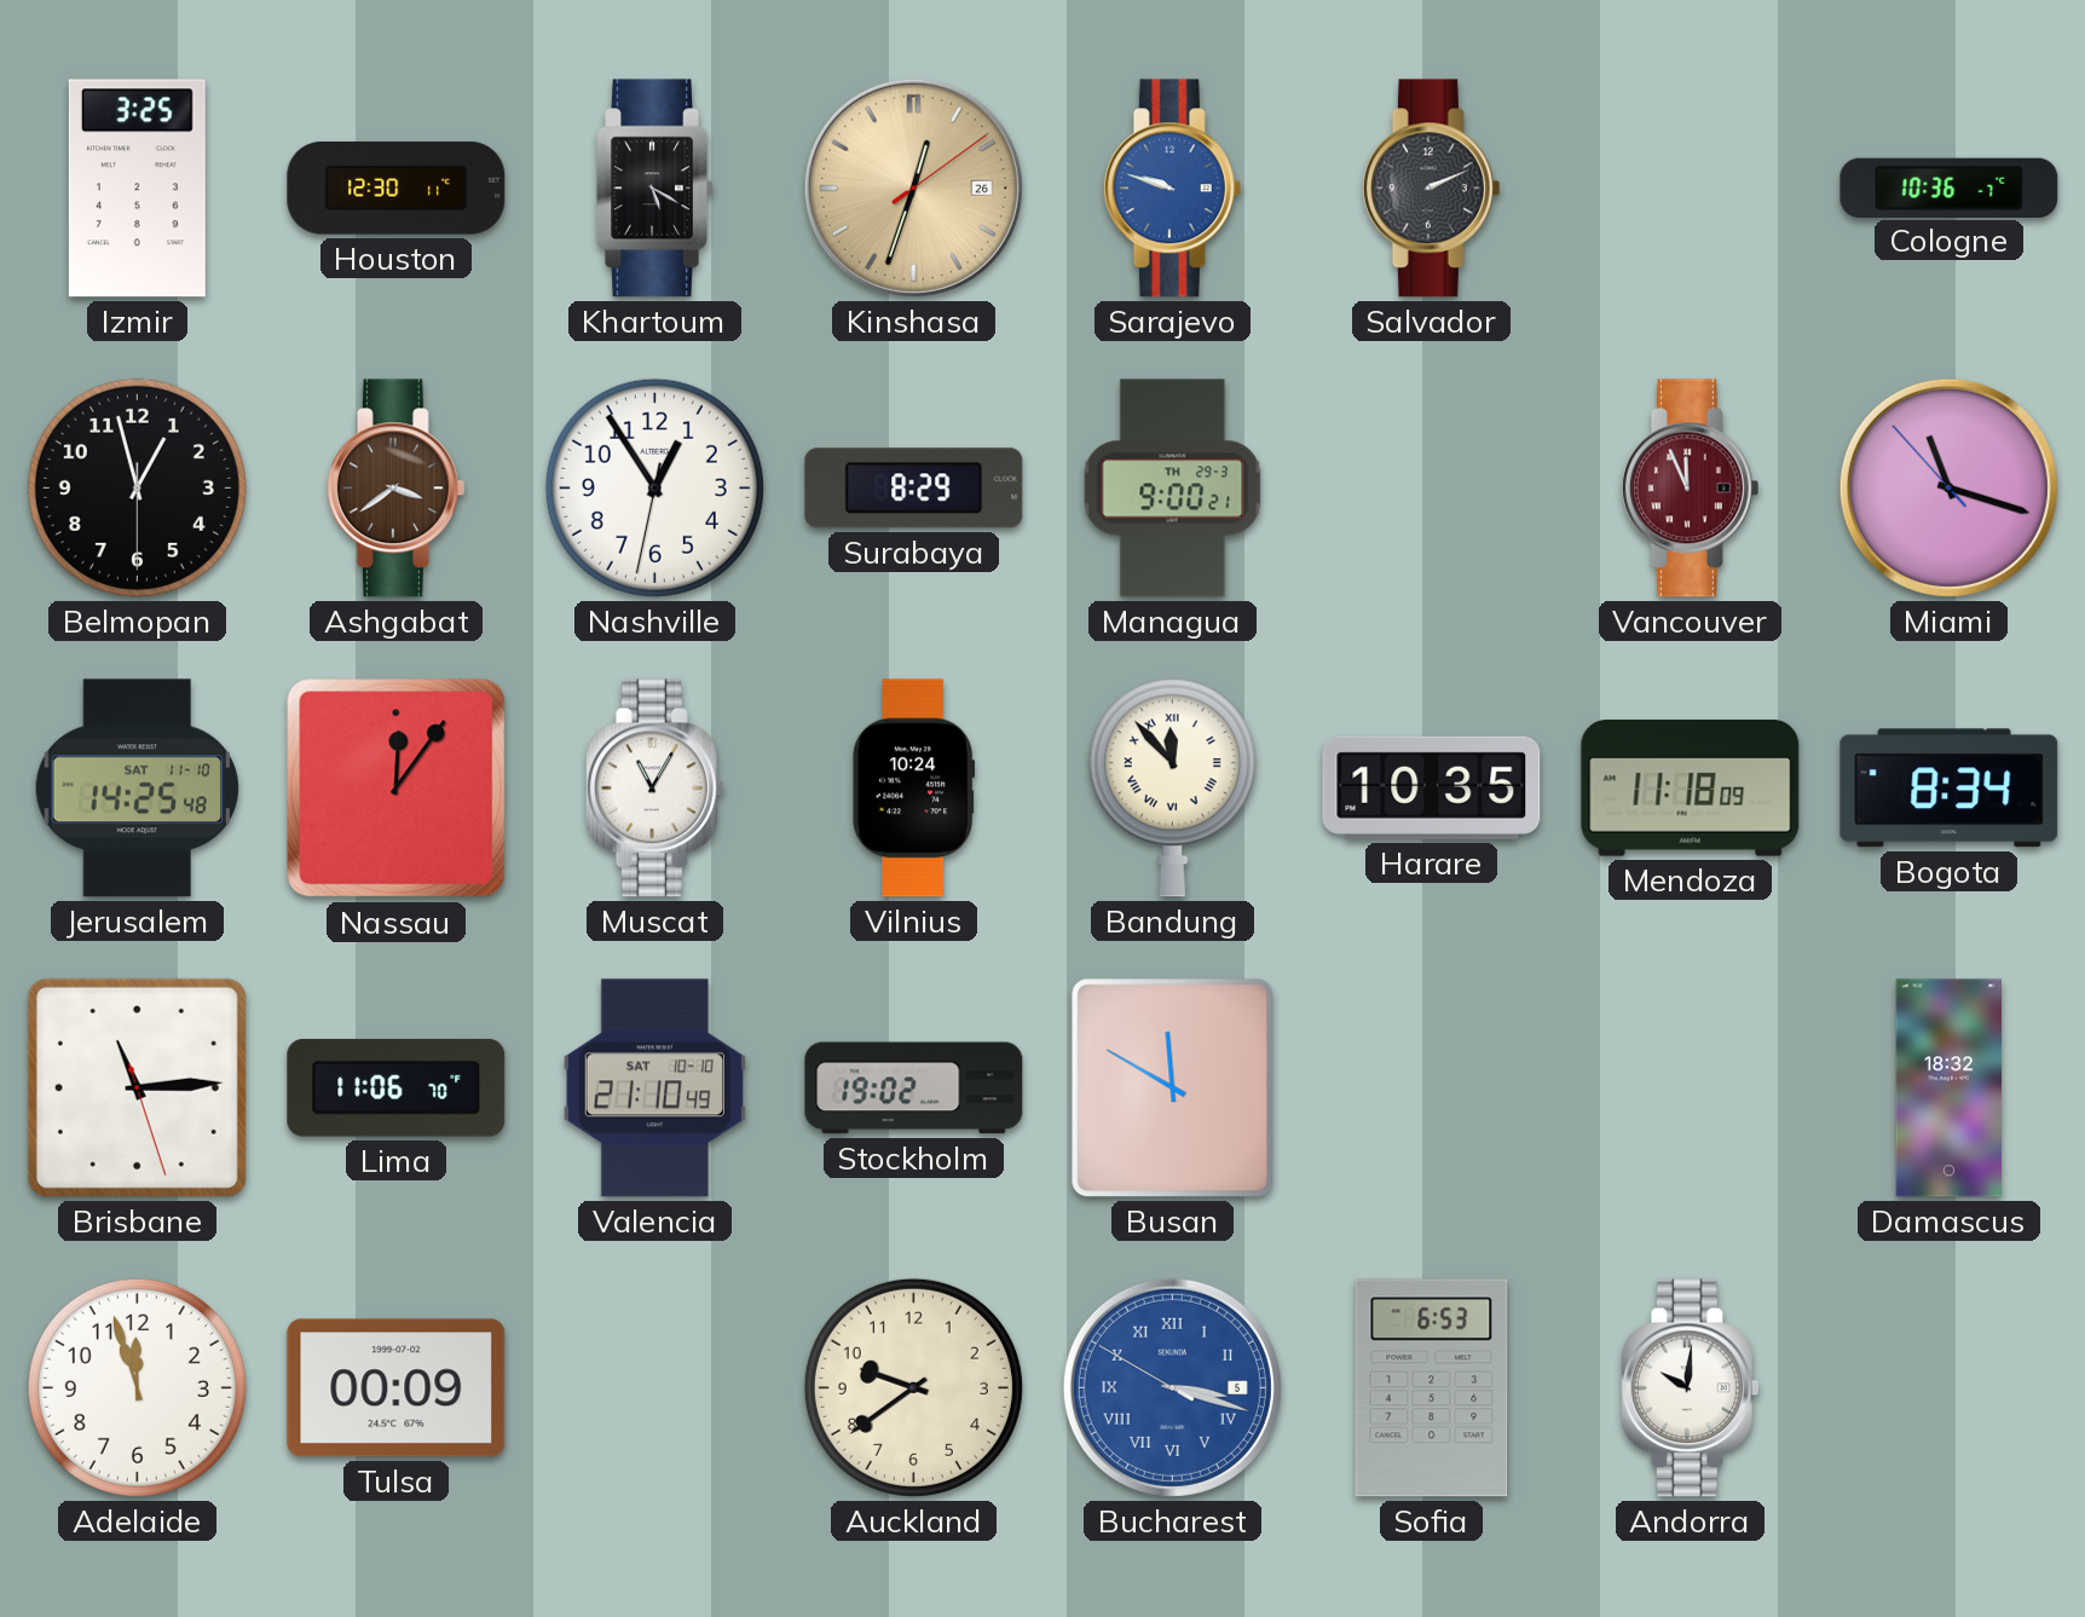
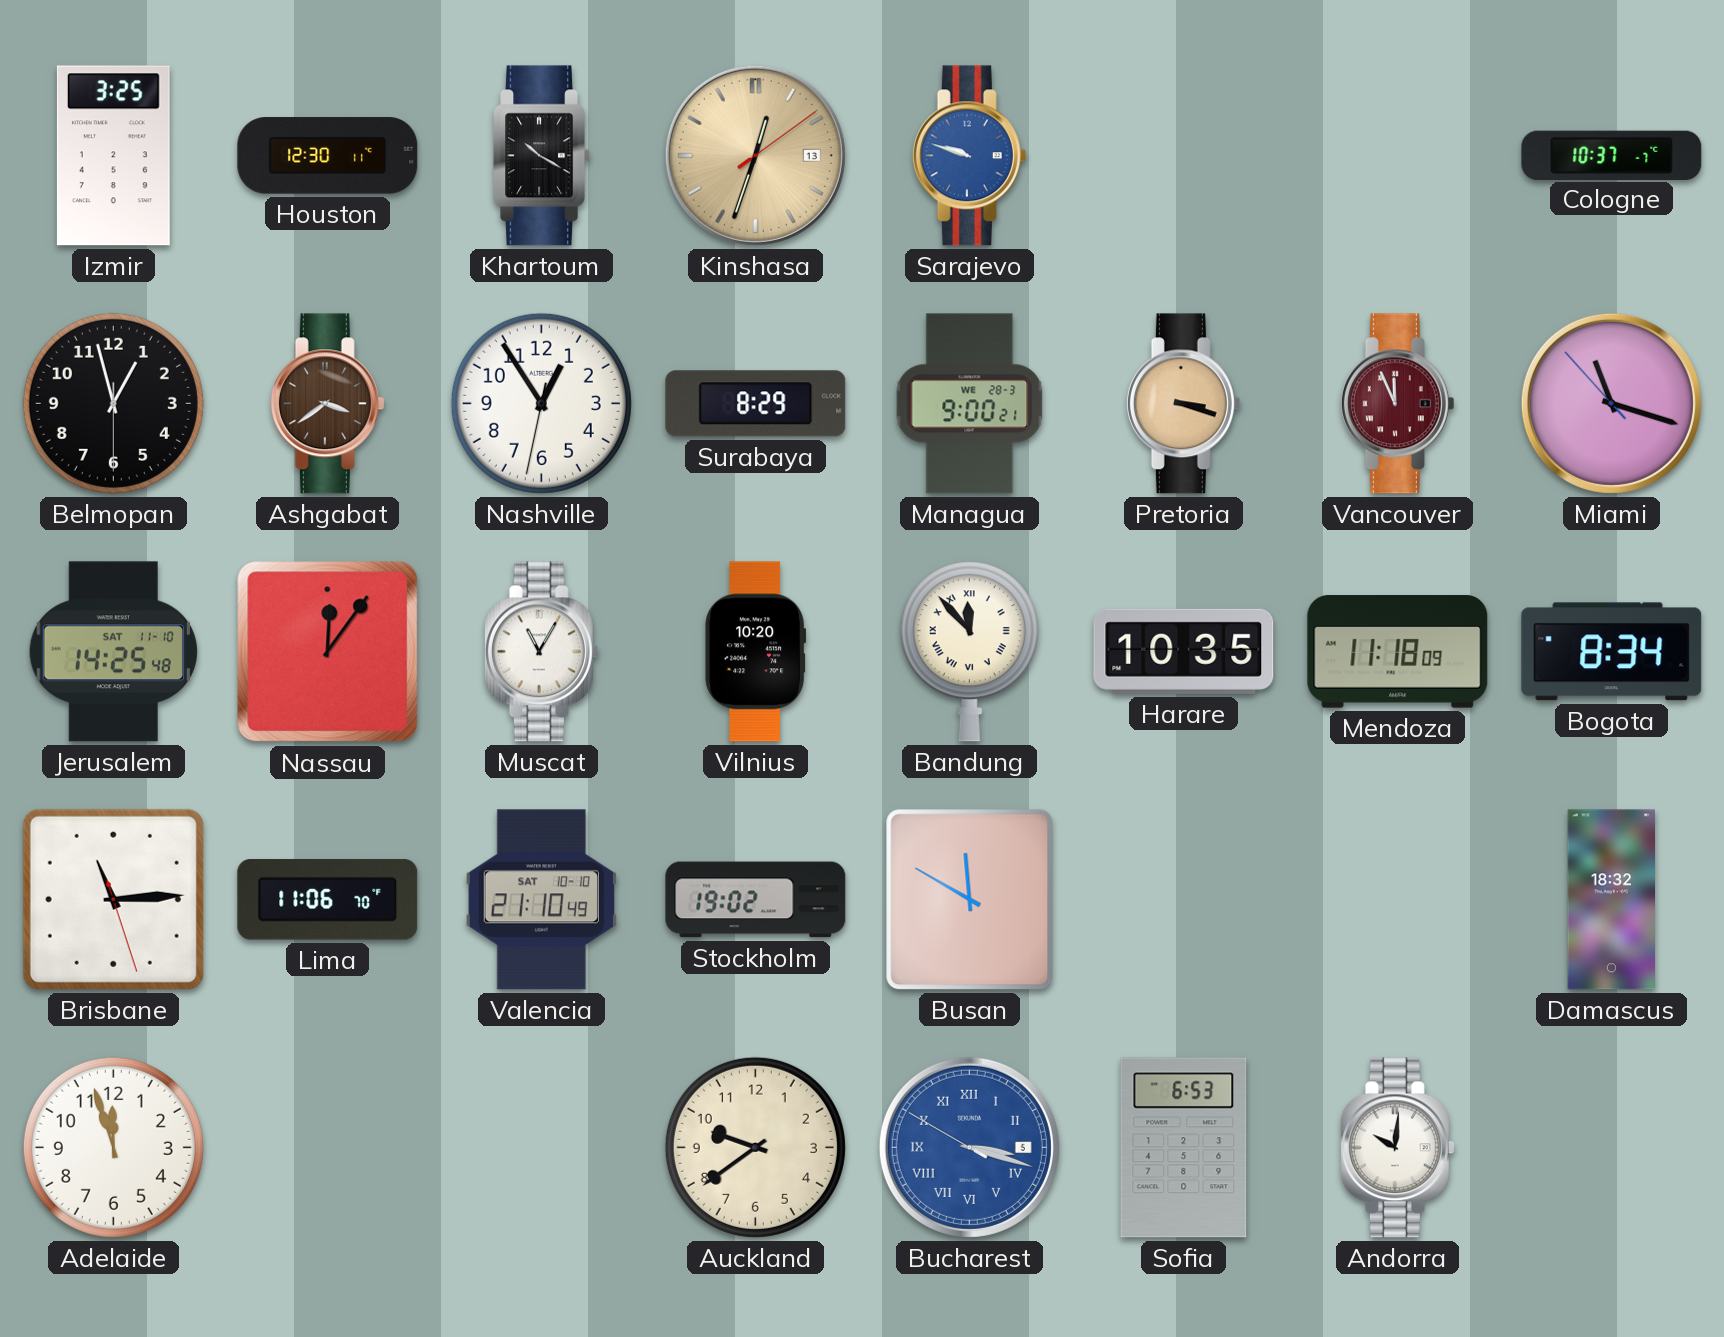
Khartoum: 5:20 -> 10:20 (541, 156)
Kinshasa date: 26 -> 13 (755, 155)
Salvador: 2:11 -> none (1431, 189)
Cologne: 10:36 -> 10:37 (1612, 155)
Managua date: TH 29-3 -> WE 28-3 (970, 404)
Pretoria: none -> 3:18 (1183, 404)
Vilnius: 10:24 -> 10:20 (756, 652)
Tulsa: 00:09 -> none (397, 1388)
